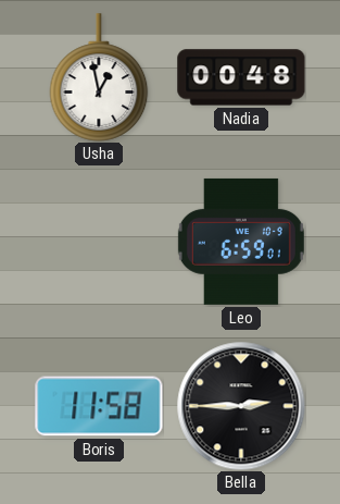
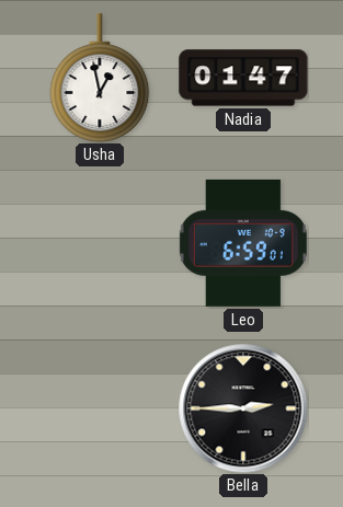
Nadia: 00:48 -> 01:47 (243, 78)
Boris: 11:58 -> none (99, 406)
